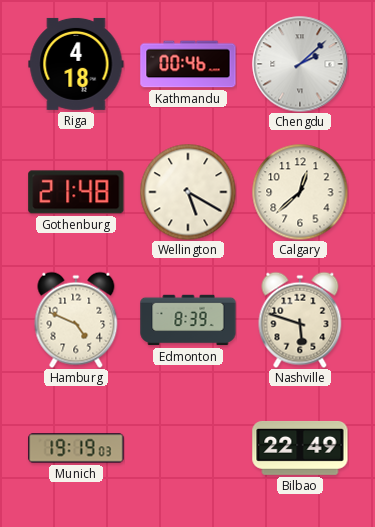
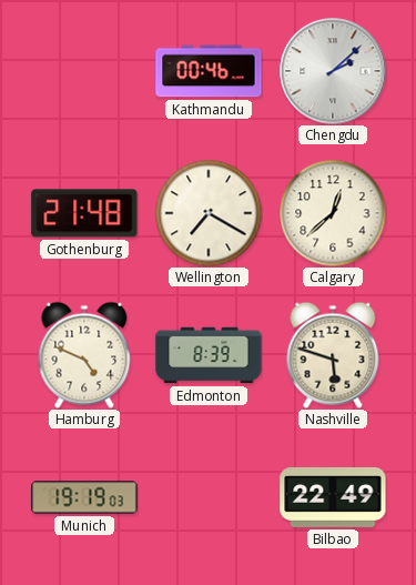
Riga: 4:18 -> none (76, 64)
Wellington: 5:20 -> 7:20 (209, 213)
